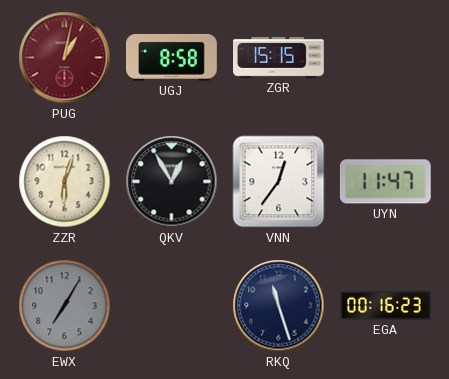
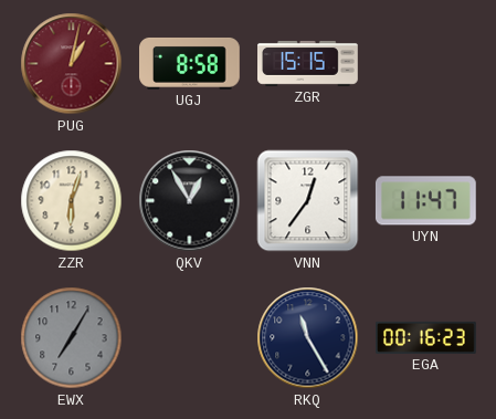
RKQ: 11:27 -> 11:25 (308, 338)
